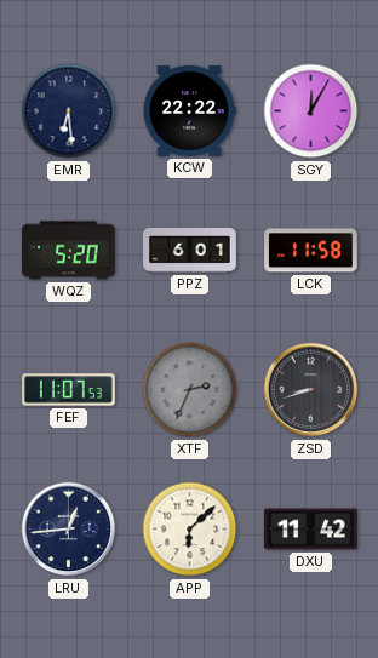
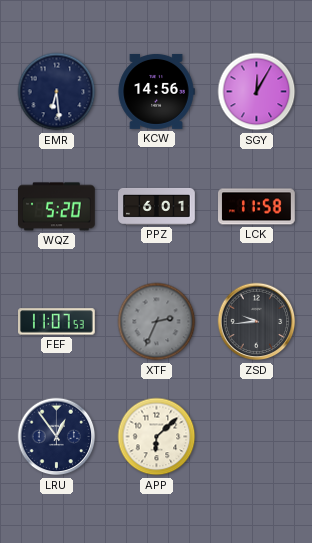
KCW: 22:22 -> 14:56 (156, 91)
ZSD: 8:42 -> 9:44 (257, 322)
LRU: 12:44 -> 12:54 (57, 437)
DXU: 11:42 -> none (311, 530)
